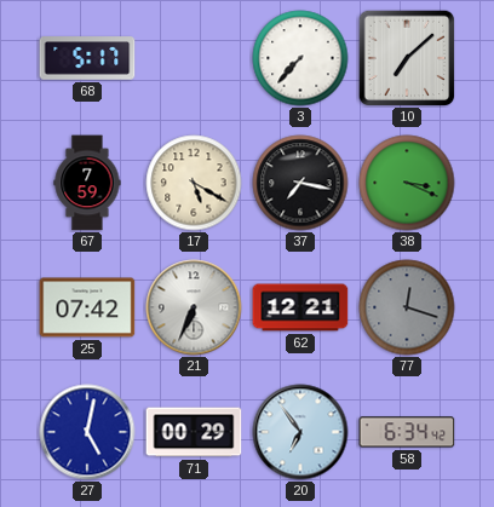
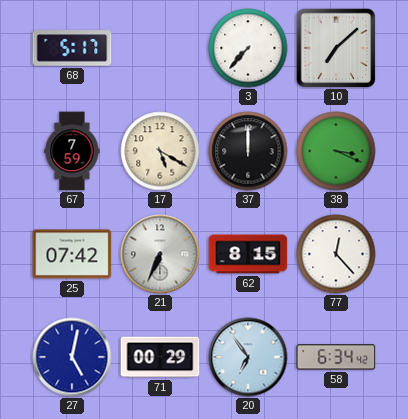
37: 7:17 -> 12:00 (248, 151)
62: 12:21 -> 8:15 (248, 254)
77: 12:18 -> 12:23 (336, 254)
77 dial: grey -> white (336, 254)
